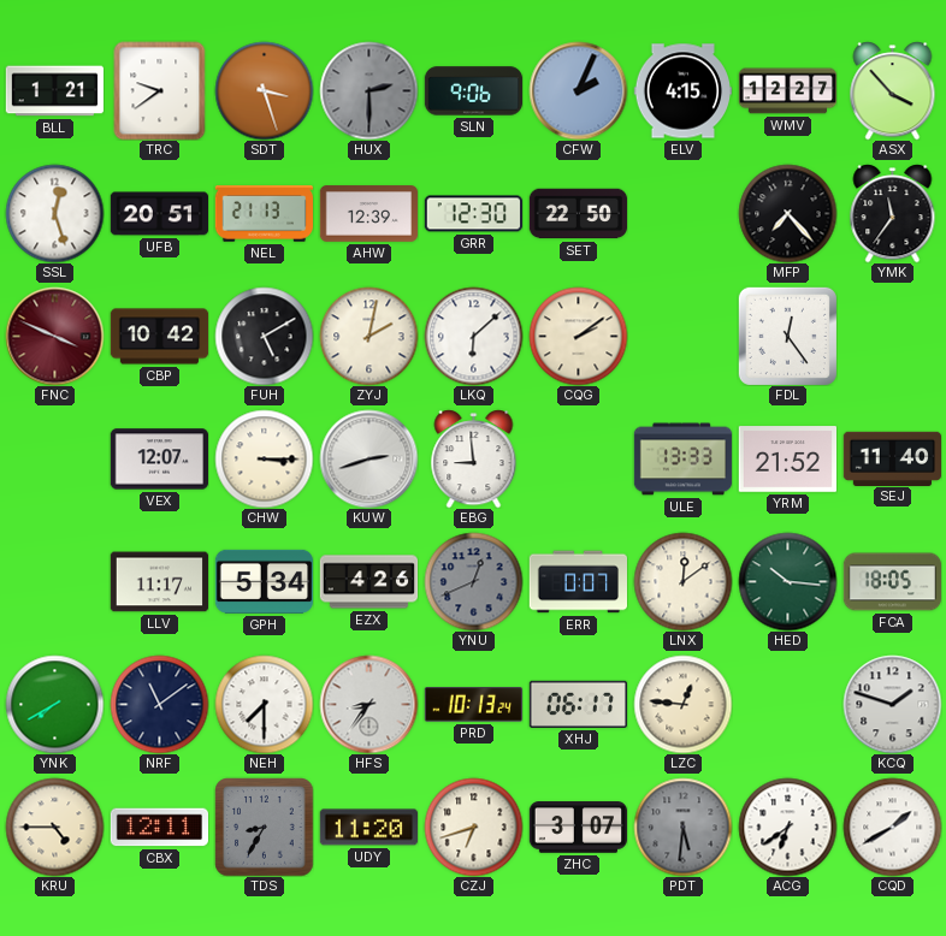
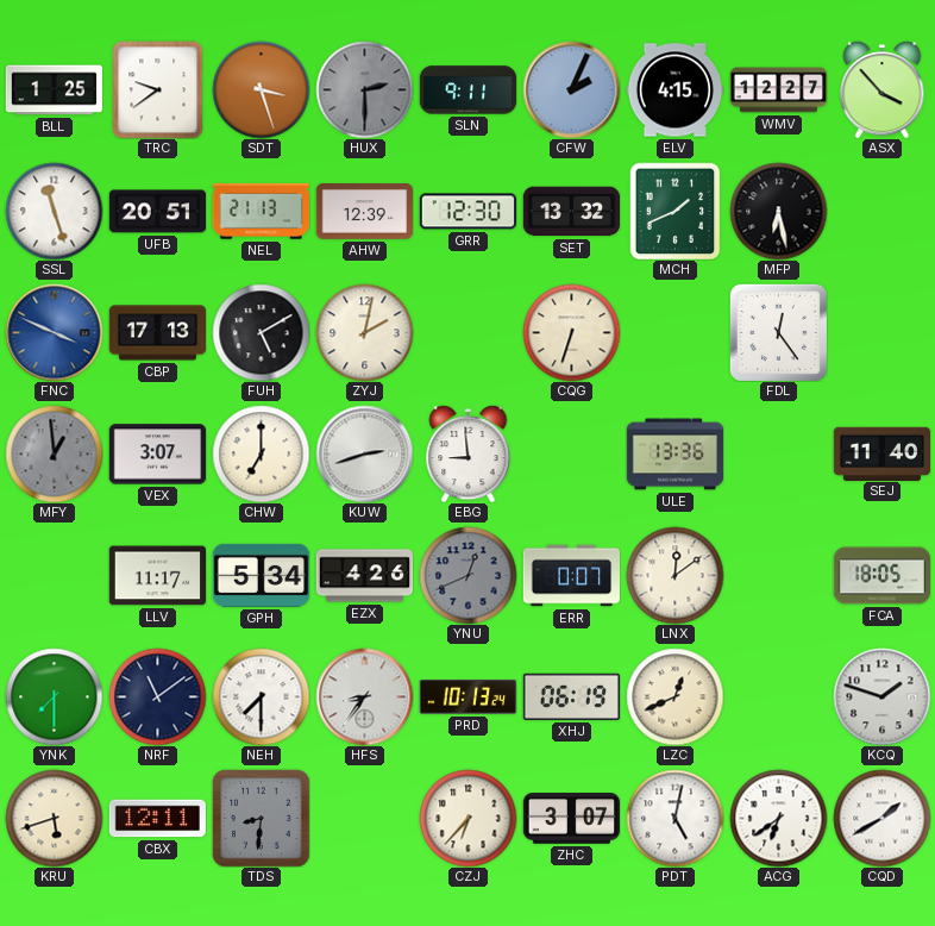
BLL: 1:21 -> 1:25 (54, 90)
SLN: 9:06 -> 9:11 (467, 90)
SSL: 12:27 -> 11:27 (54, 211)
SET: 22:50 -> 13:32 (571, 212)
MCH: none -> 1:41 (676, 211)
MFP: 7:23 -> 6:28 (778, 211)
YMK: 11:36 -> none (893, 213)
FNC dial: burgundy -> blue (54, 332)
CBP: 10:42 -> 17:13 (157, 333)
LKQ: 6:08 -> none (473, 336)
CQG: 2:09 -> 6:33 (571, 332)
MFY: none -> 12:59 (54, 453)
VEX: 12:07 -> 3:07 (157, 455)
CHW: 3:15 -> 7:00 (261, 453)
ULE: 13:33 -> 13:36 (674, 455)
YRM: 21:52 -> none (787, 460)
HED: 10:16 -> none (787, 581)
YNK: 7:40 -> 7:30 (54, 696)
XHJ: 06:17 -> 06:19 (571, 696)
LZC: 12:46 -> 12:41 (674, 696)
KRU: 4:45 -> 5:42 (54, 818)
TDS: 8:35 -> 8:31 (261, 818)
UDY: 11:20 -> none (368, 828)
CZJ: 6:42 -> 6:37 (467, 818)
PDT: 5:31 -> 5:02 (674, 818)
PDT dial: grey -> white (674, 818)
